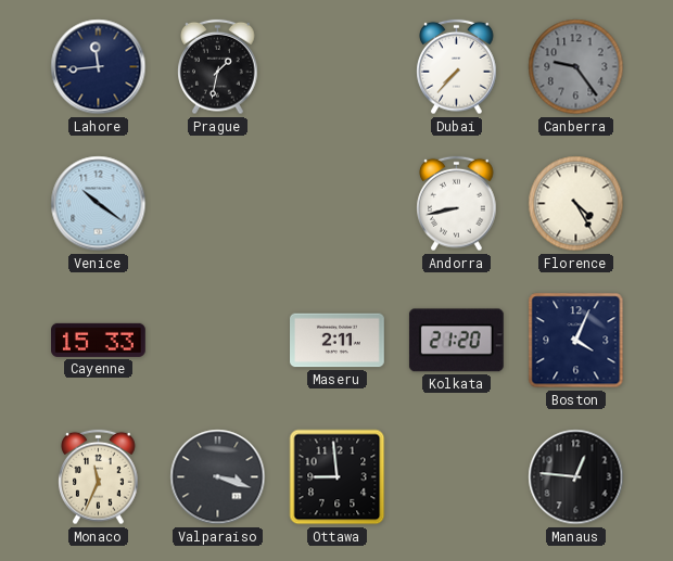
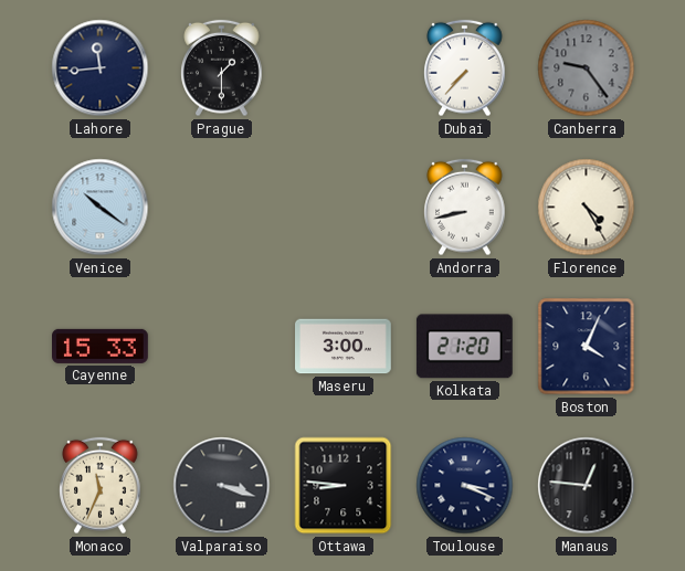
Prague: 1:32 -> 1:30 (222, 68)
Maseru: 2:11 -> 3:00 (344, 347)
Ottawa: 8:59 -> 8:46 (344, 486)
Toulouse: none -> 3:19 (465, 486)
